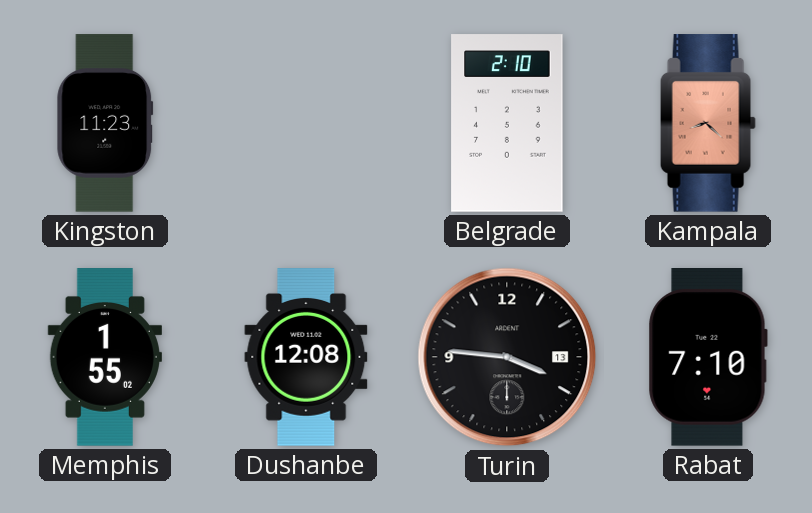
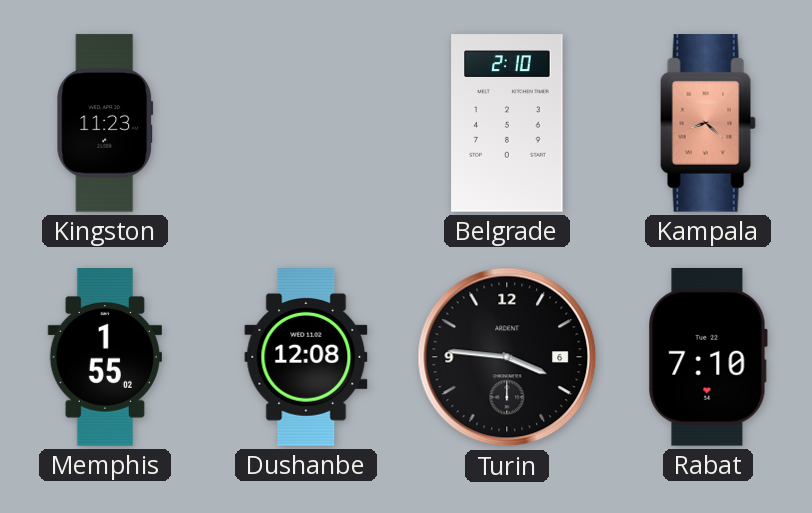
Turin date: 13 -> 6 (507, 357)
